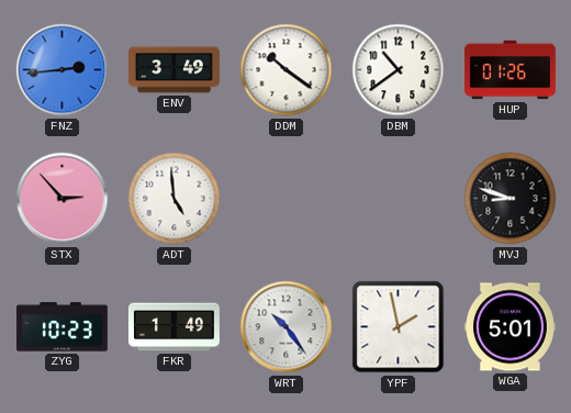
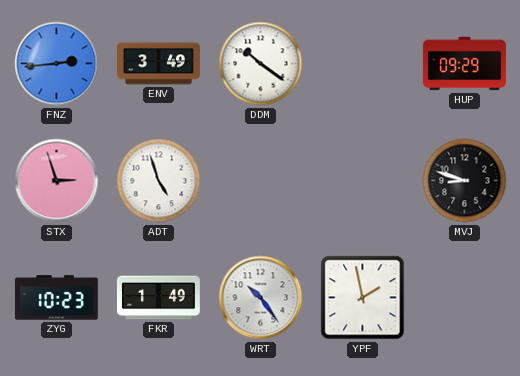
DBM: 10:39 -> none (399, 70)
HUP: 01:26 -> 09:29 (465, 64)
STX: 2:53 -> 2:57 (57, 181)
ADT: 4:59 -> 4:57 (159, 181)
WGA: 5:01 -> none (510, 327)
